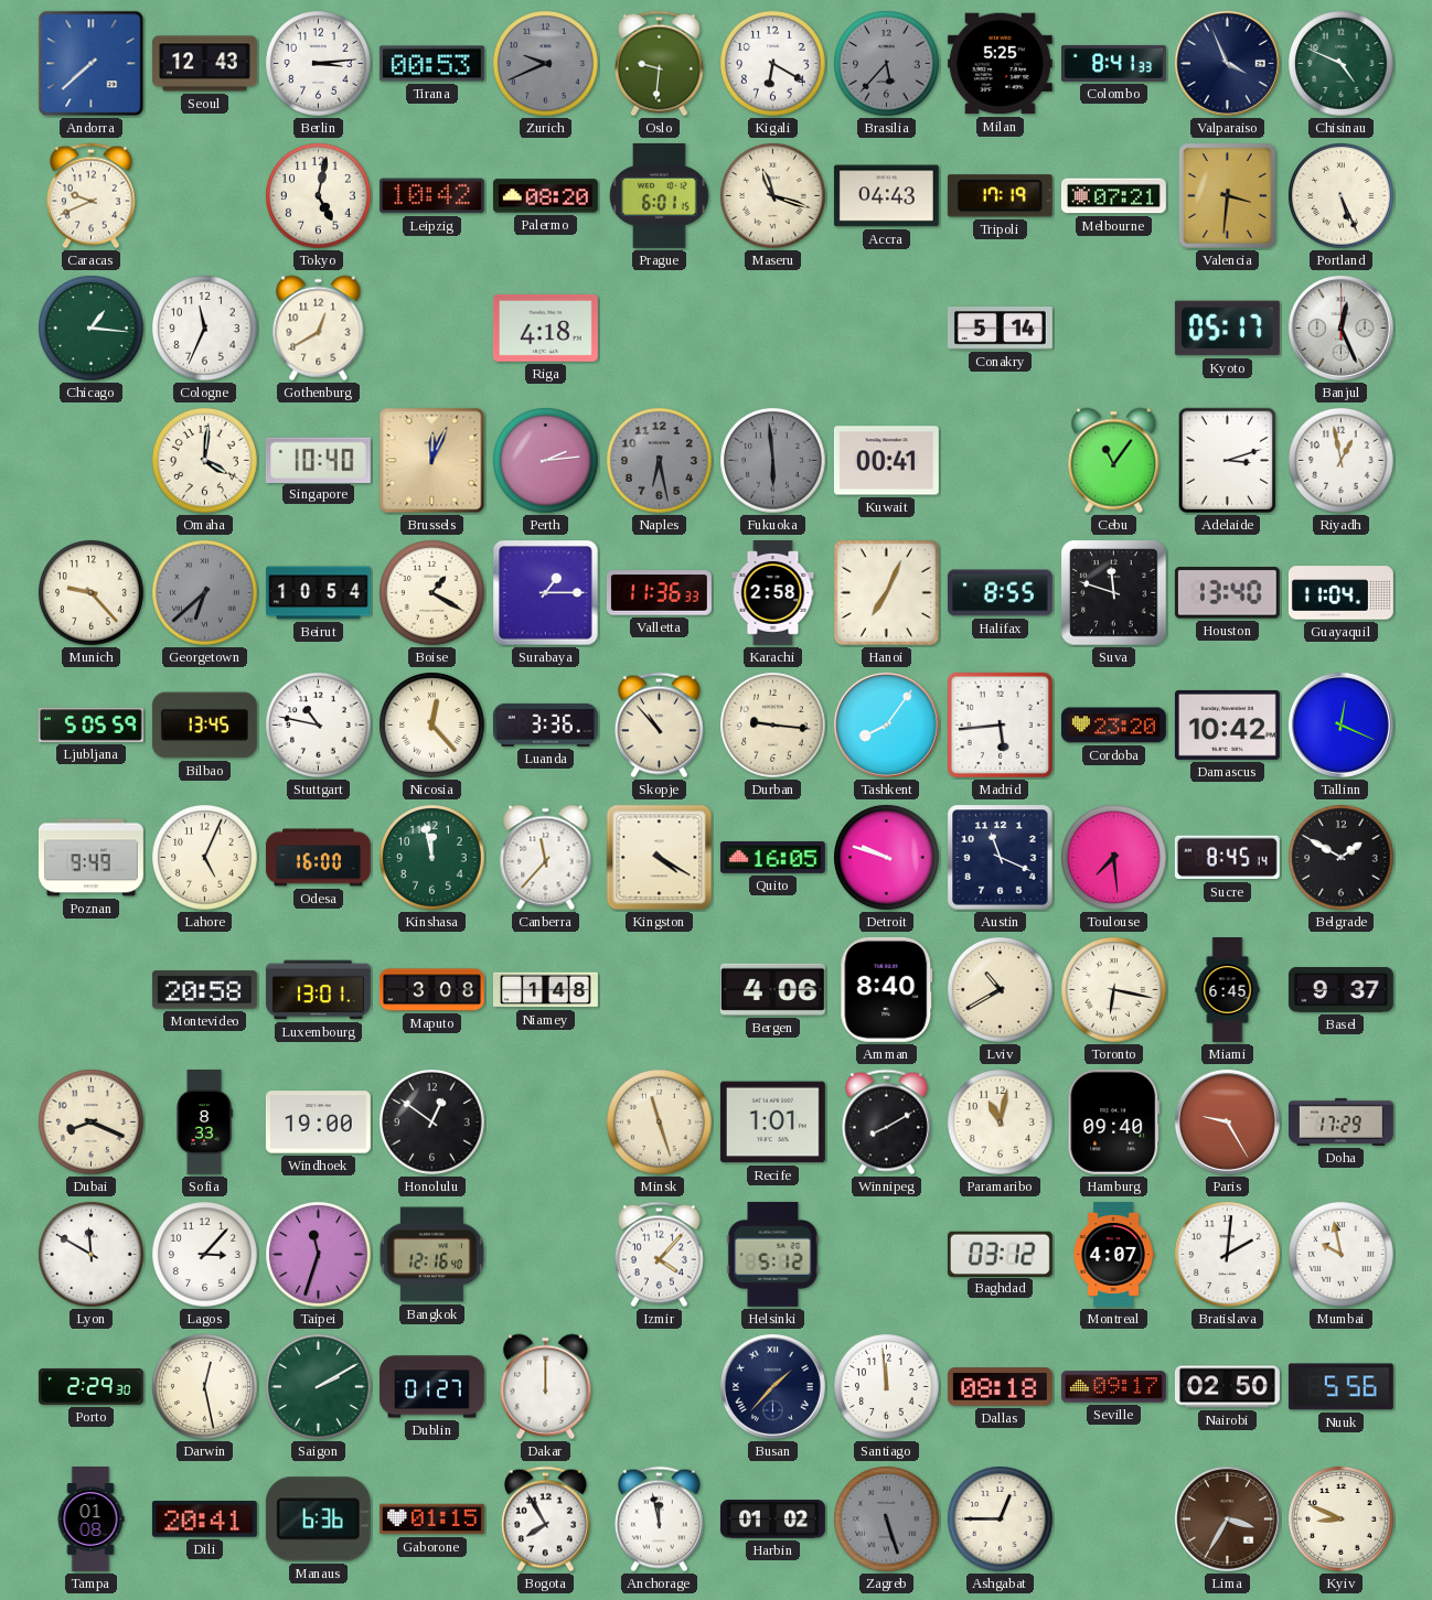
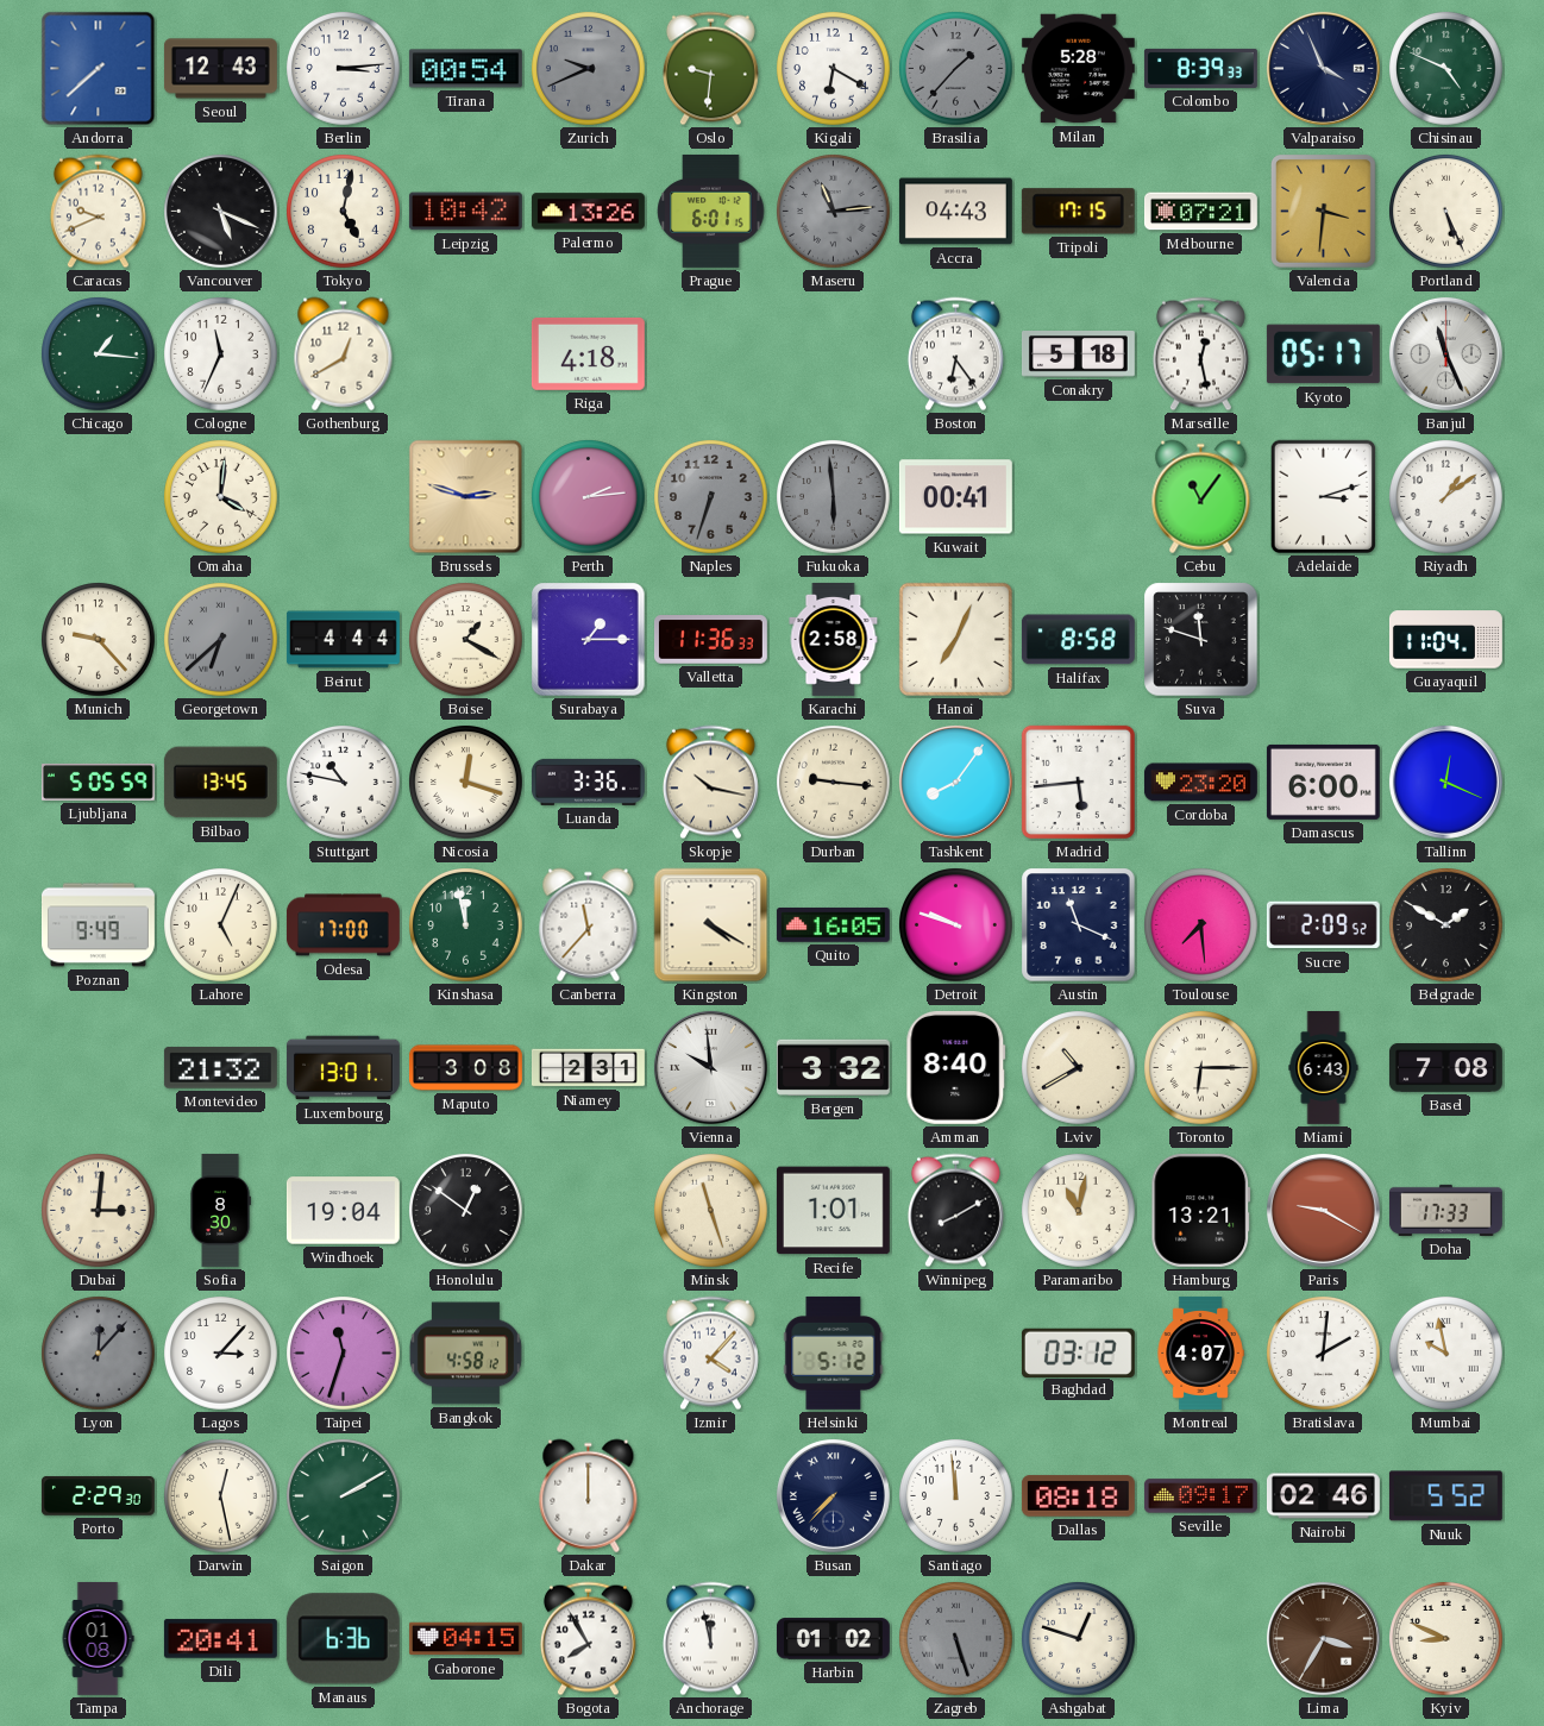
Tirana: 00:53 -> 00:54 (465, 69)
Brasilia: 5:37 -> 1:37 (956, 69)
Milan: 5:25 -> 5:28 (1078, 69)
Colombo: 8:41 -> 8:39 (1200, 68)
Vancouver: none -> 5:19 (221, 212)
Palermo: 08:20 -> 13:26 (588, 212)
Maseru: 11:18 -> 11:14 (834, 212)
Maseru dial: cream -> grey (834, 212)
Tripoli: 17:19 -> 17:15 (1078, 212)
Boston: none -> 6:24 (955, 354)
Conakry: 5:14 -> 5:18 (1078, 354)
Marseille: none -> 12:28 (1200, 354)
Banjul: 12:26 -> 11:26 (1445, 353)
Singapore: 10:40 -> none (318, 460)
Brussels: 12:04 -> 2:48 (466, 497)
Naples: 6:28 -> 6:33 (711, 497)
Riyadh: 12:58 -> 1:09 (1446, 497)
Beirut: 10:54 -> 4:44 (344, 640)
Halifax: 8:55 -> 8:58 (1078, 640)
Houston: 13:40 -> none (1227, 593)
Nicosia: 12:23 -> 12:18 (466, 783)
Skopje: 10:53 -> 10:17 (710, 783)
Damascus: 10:42 -> 6:00 (1323, 782)
Odesa: 16:00 -> 17:00 (343, 925)
Sucre: 8:45 -> 2:09 (1323, 925)
Montevideo: 20:58 -> 21:32 (220, 1068)
Niamey: 1:48 -> 2:31 (589, 1068)
Vienna: none -> 9:59 (710, 1067)
Bergen: 4:06 -> 3:32 (833, 1067)
Toronto: 6:17 -> 6:15 (1201, 1068)
Miami: 6:45 -> 6:43 (1324, 1068)
Basel: 9:37 -> 7:08 (1445, 1068)
Dubai: 8:19 -> 3:01 (99, 1211)
Sofia: 8:33 -> 8:30 (220, 1210)
Windhoek: 19:00 -> 19:04 (343, 1211)
Hamburg: 09:40 -> 13:21 (1201, 1210)
Paris: 9:25 -> 9:20 (1323, 1210)
Doha: 17:29 -> 17:33 (1445, 1210)
Lyon: 11:50 -> 12:07 (99, 1354)
Lyon dial: white -> grey (99, 1354)
Bangkok: 12:16 -> 4:58 (465, 1354)
Dublin: 01:27 -> none (431, 1387)
Busan: 1:37 -> 7:37 (833, 1495)
Nairobi: 02:50 -> 02:46 (1323, 1496)
Nuuk: 5:56 -> 5:52 (1445, 1496)
Gaborone: 01:15 -> 04:15 (465, 1639)
Ashgabat: 12:45 -> 12:48 (1079, 1639)
